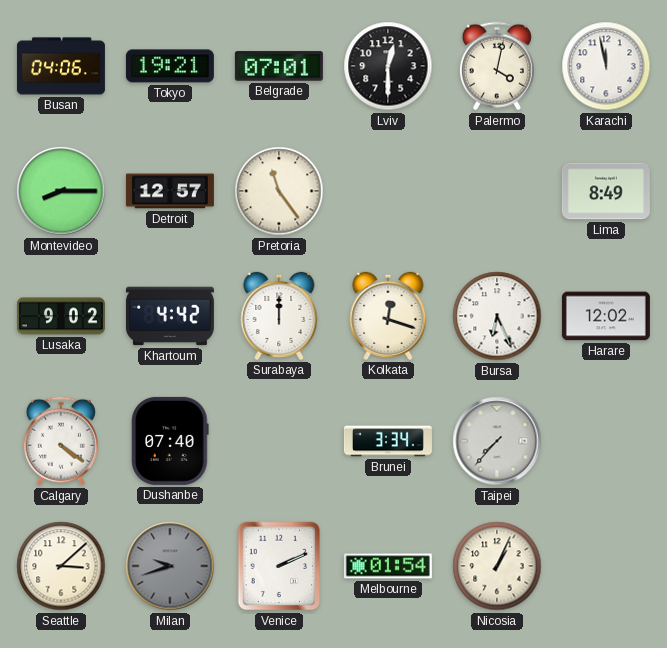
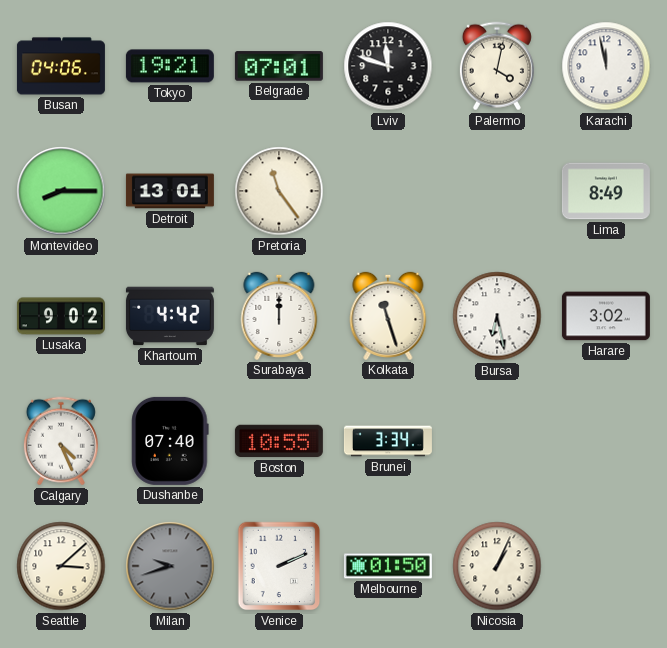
Lviv: 12:30 -> 11:48 (388, 66)
Detroit: 12:57 -> 13:01 (170, 191)
Kolkata: 12:18 -> 11:27 (388, 316)
Bursa: 6:26 -> 6:28 (497, 316)
Harare: 12:02 -> 3:02 (606, 316)
Calgary: 4:21 -> 4:26 (61, 441)
Boston: none -> 10:55 (279, 441)
Taipei: 7:37 -> none (497, 441)
Melbourne: 01:54 -> 01:50 (388, 566)
